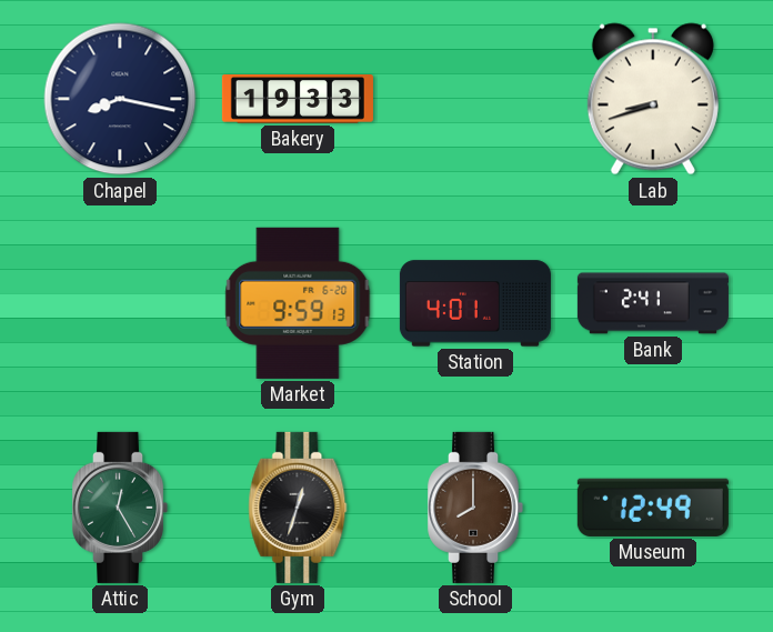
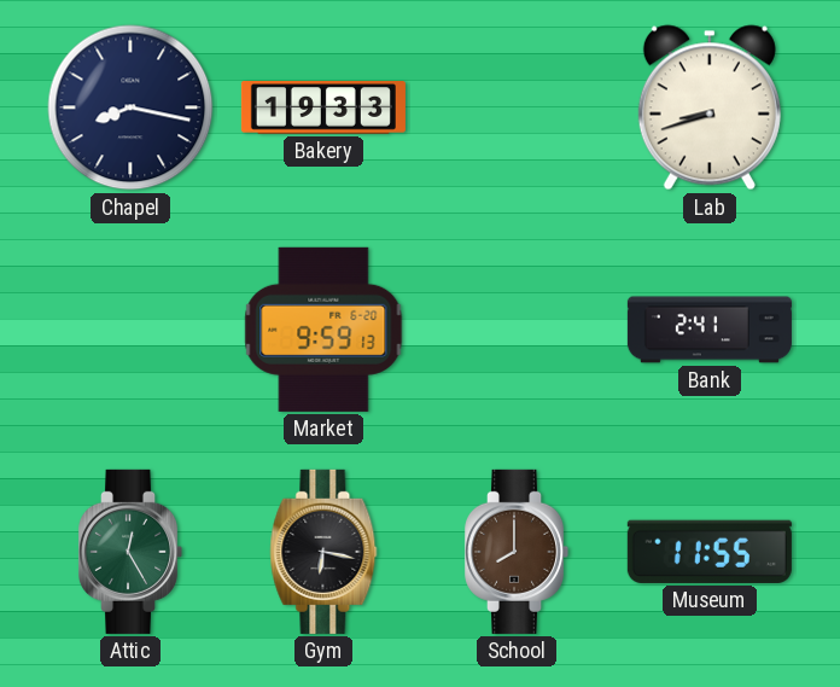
Station: 4:01 -> none (475, 303)
Gym: 12:33 -> 6:17 (323, 552)
Museum: 12:49 -> 11:55 (710, 552)
